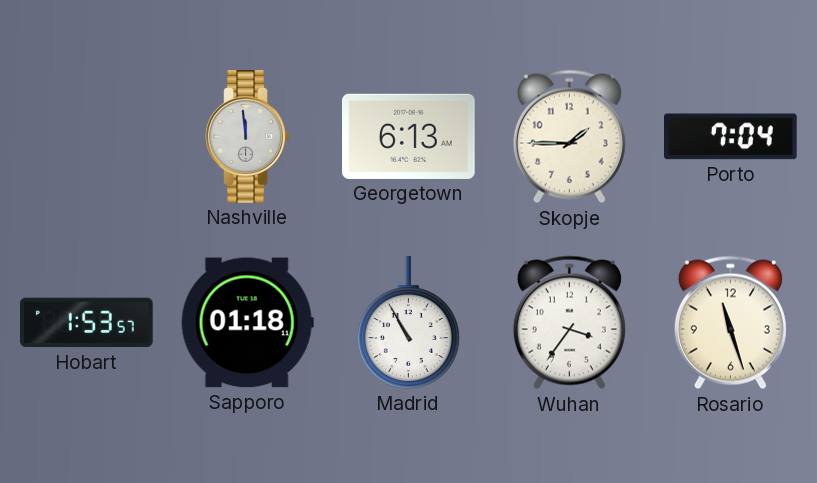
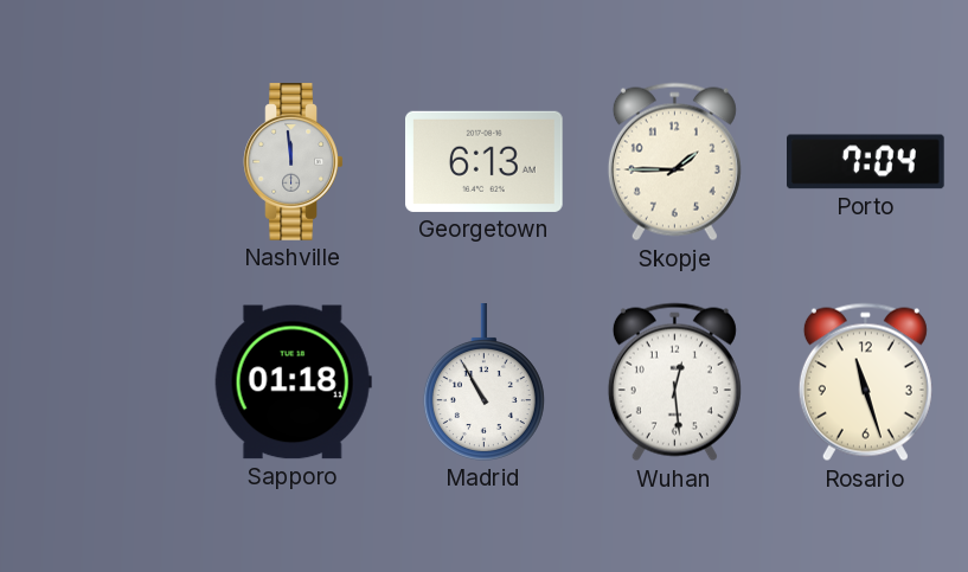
Hobart: 1:53 -> none (87, 323)
Wuhan: 3:36 -> 12:29 (674, 383)
